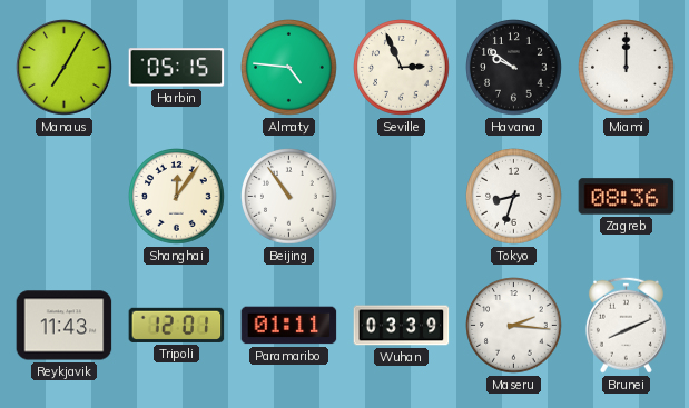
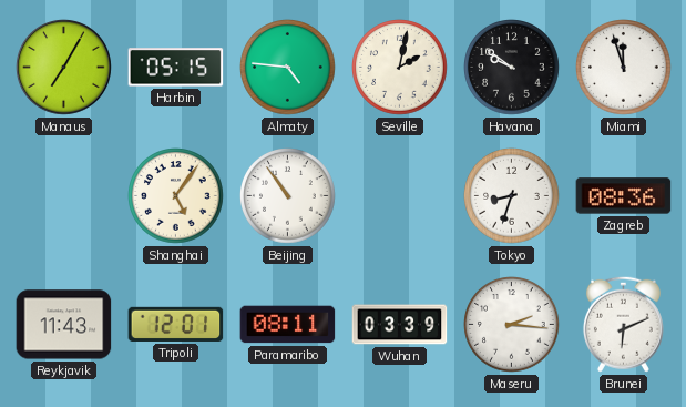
Seville: 2:56 -> 2:02 (400, 68)
Miami: 12:00 -> 11:57 (624, 68)
Shanghai: 12:06 -> 5:06 (176, 196)
Paramaribo: 01:11 -> 08:11 (288, 325)
Brunei: 8:11 -> 6:11 (623, 324)
